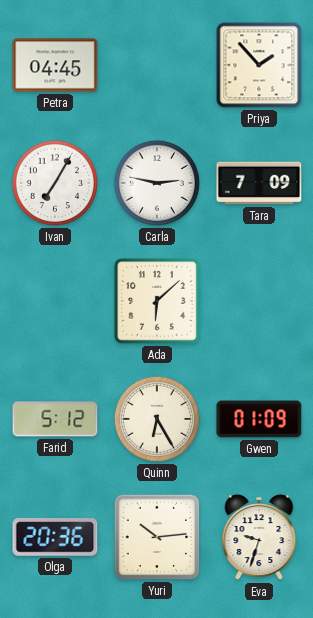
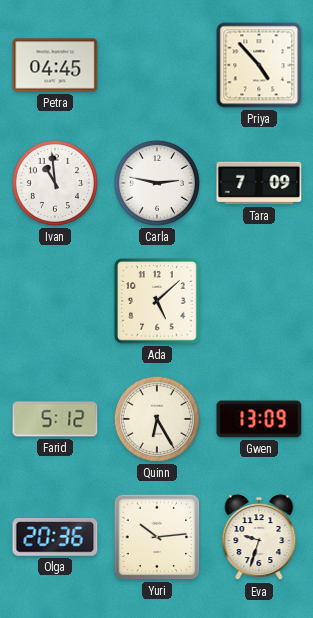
Priya: 1:53 -> 4:53 (259, 65)
Ivan: 7:05 -> 10:59 (55, 183)
Ada: 6:08 -> 5:08 (157, 301)
Gwen: 01:09 -> 13:09 (259, 419)
